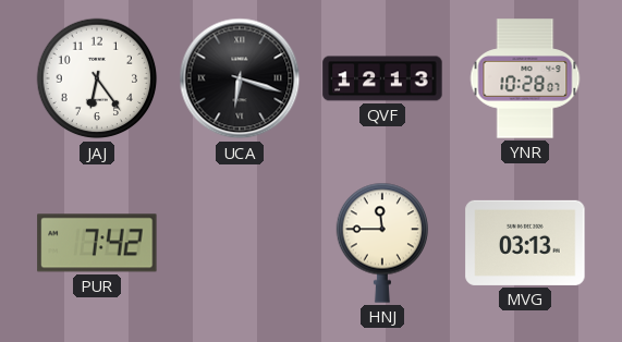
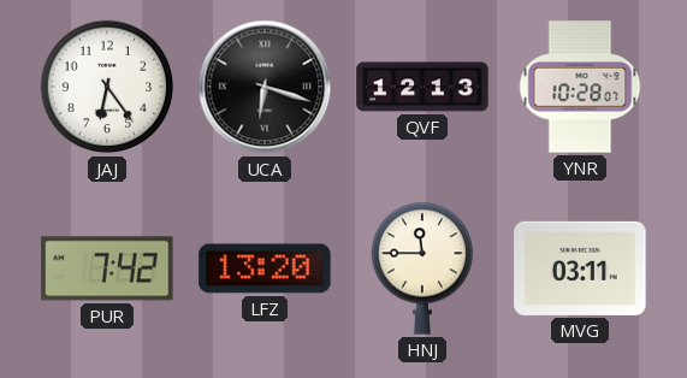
LFZ: none -> 13:20 (265, 268)
MVG: 03:13 -> 03:11 (580, 268)
